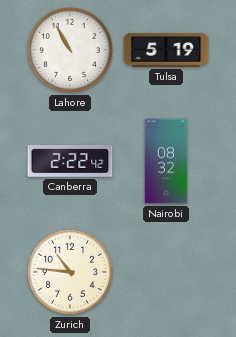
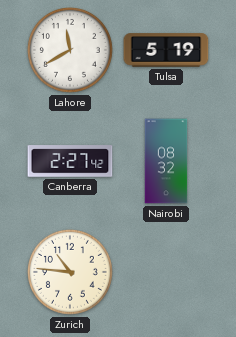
Lahore: 10:55 -> 11:40 (70, 50)
Canberra: 2:22 -> 2:27 (70, 161)
